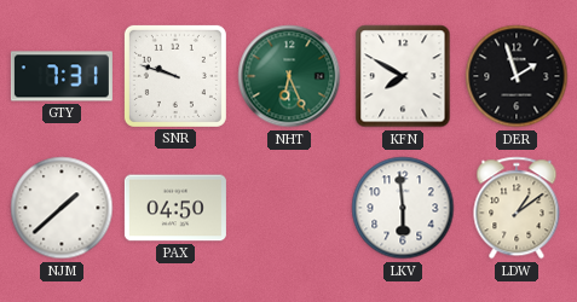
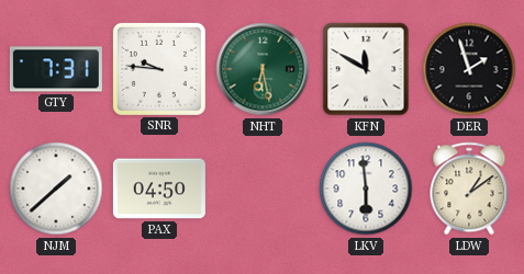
SNR: 9:48 -> 9:46 (159, 69)
NHT: 6:26 -> 6:28 (263, 69)
KFN: 7:50 -> 11:50 (366, 69)
